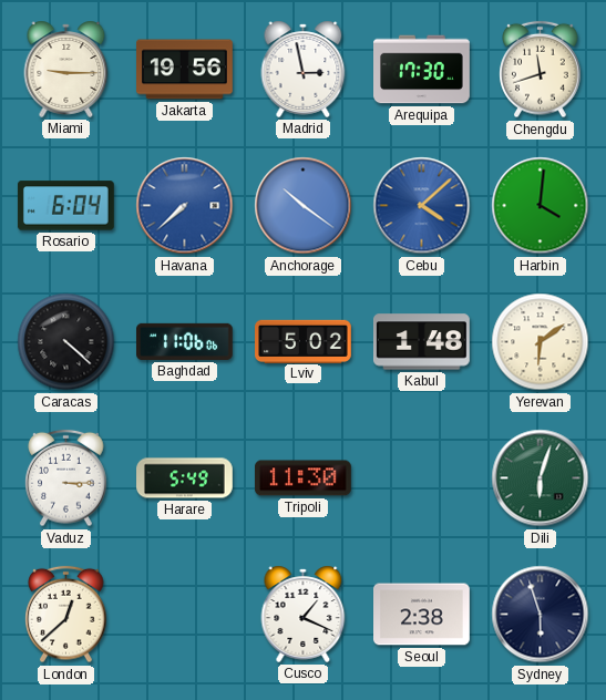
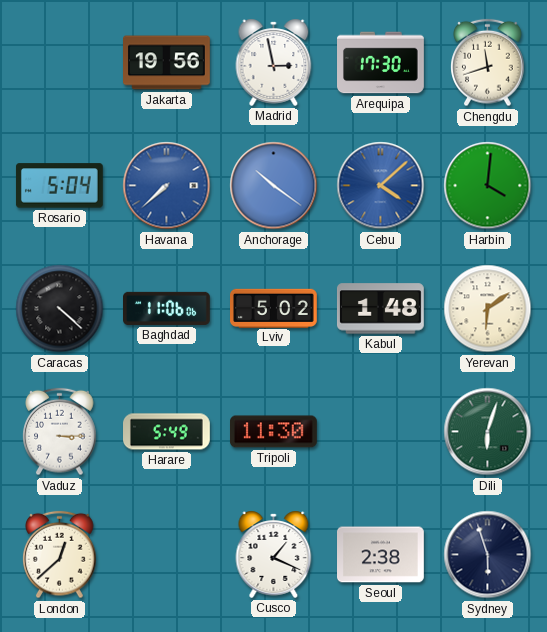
Miami: 9:15 -> none (66, 69)
Rosario: 6:04 -> 5:04 (59, 186)
